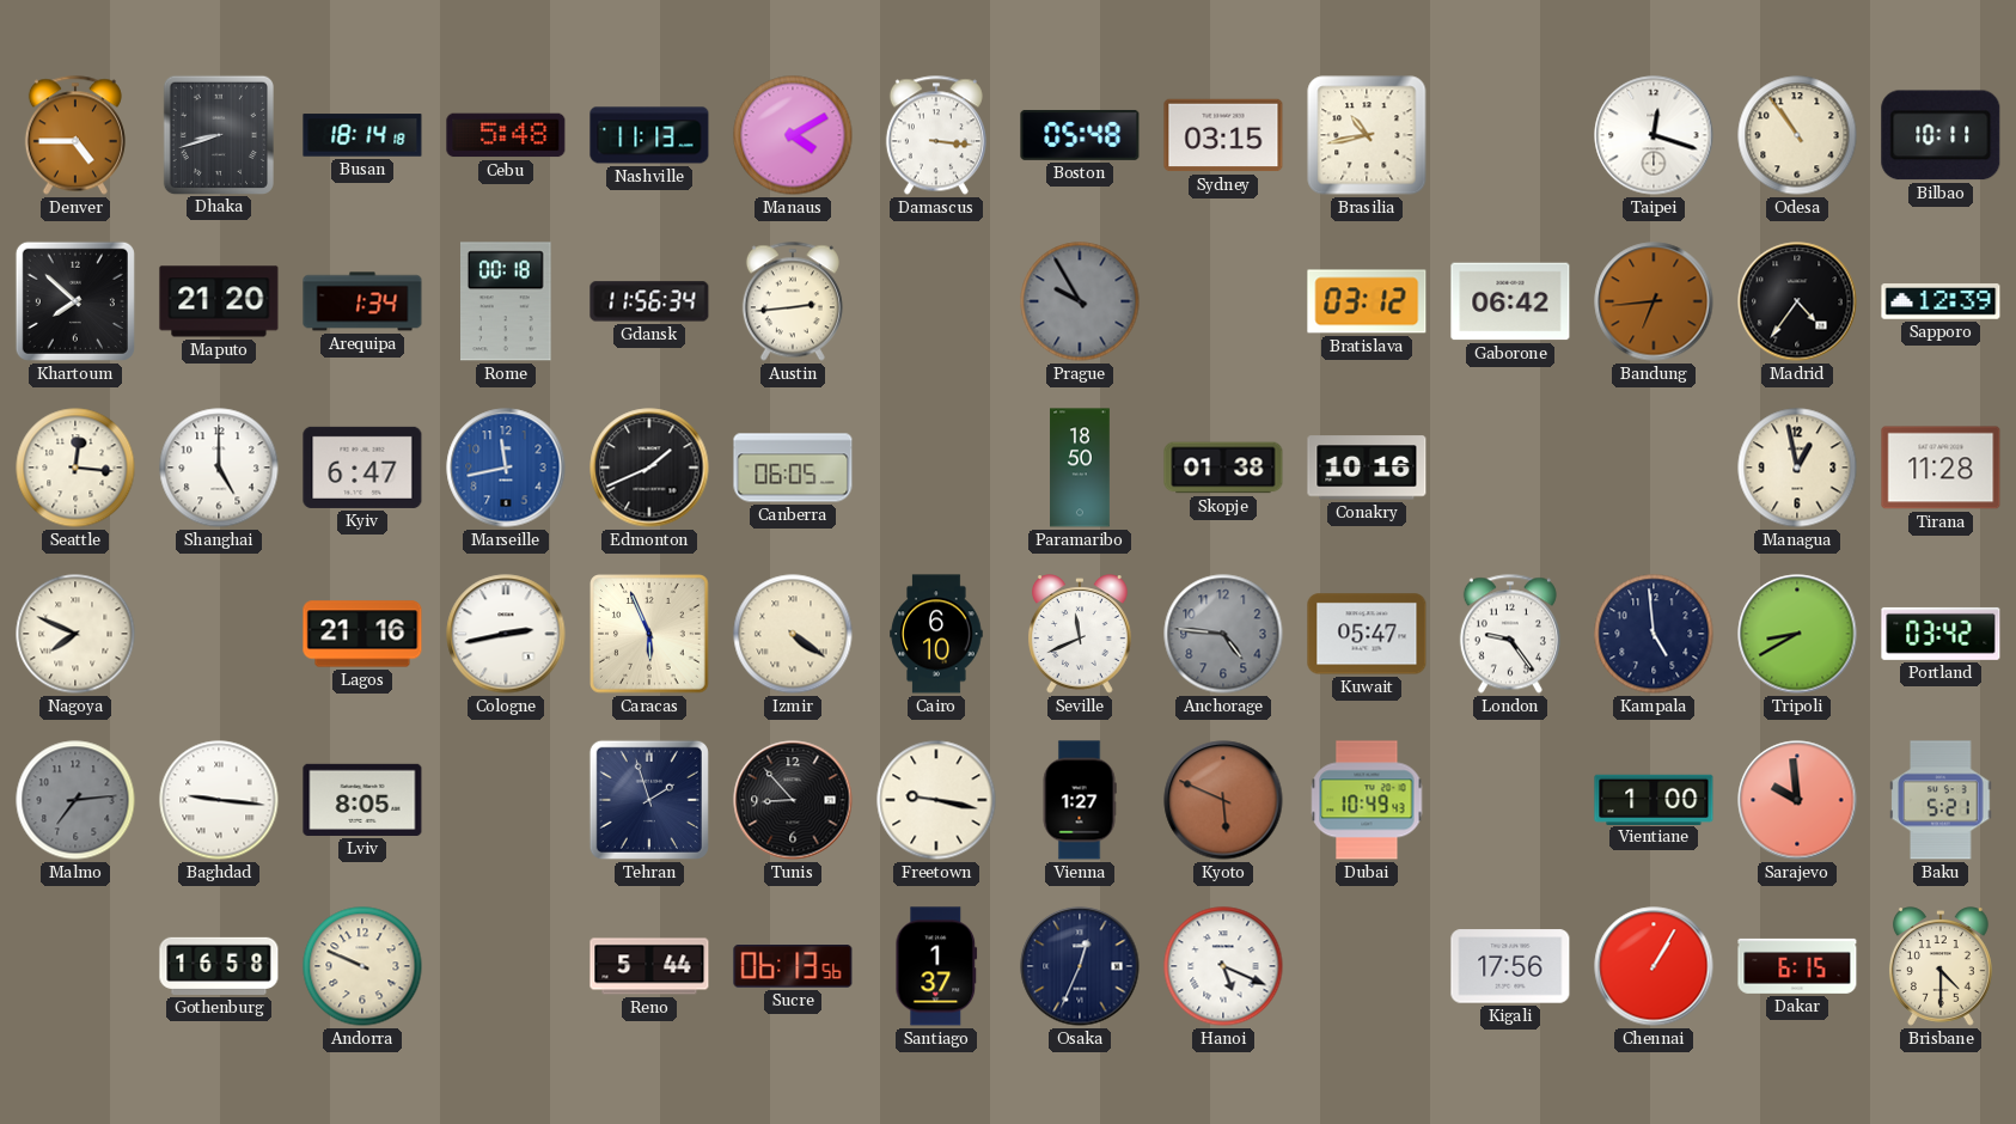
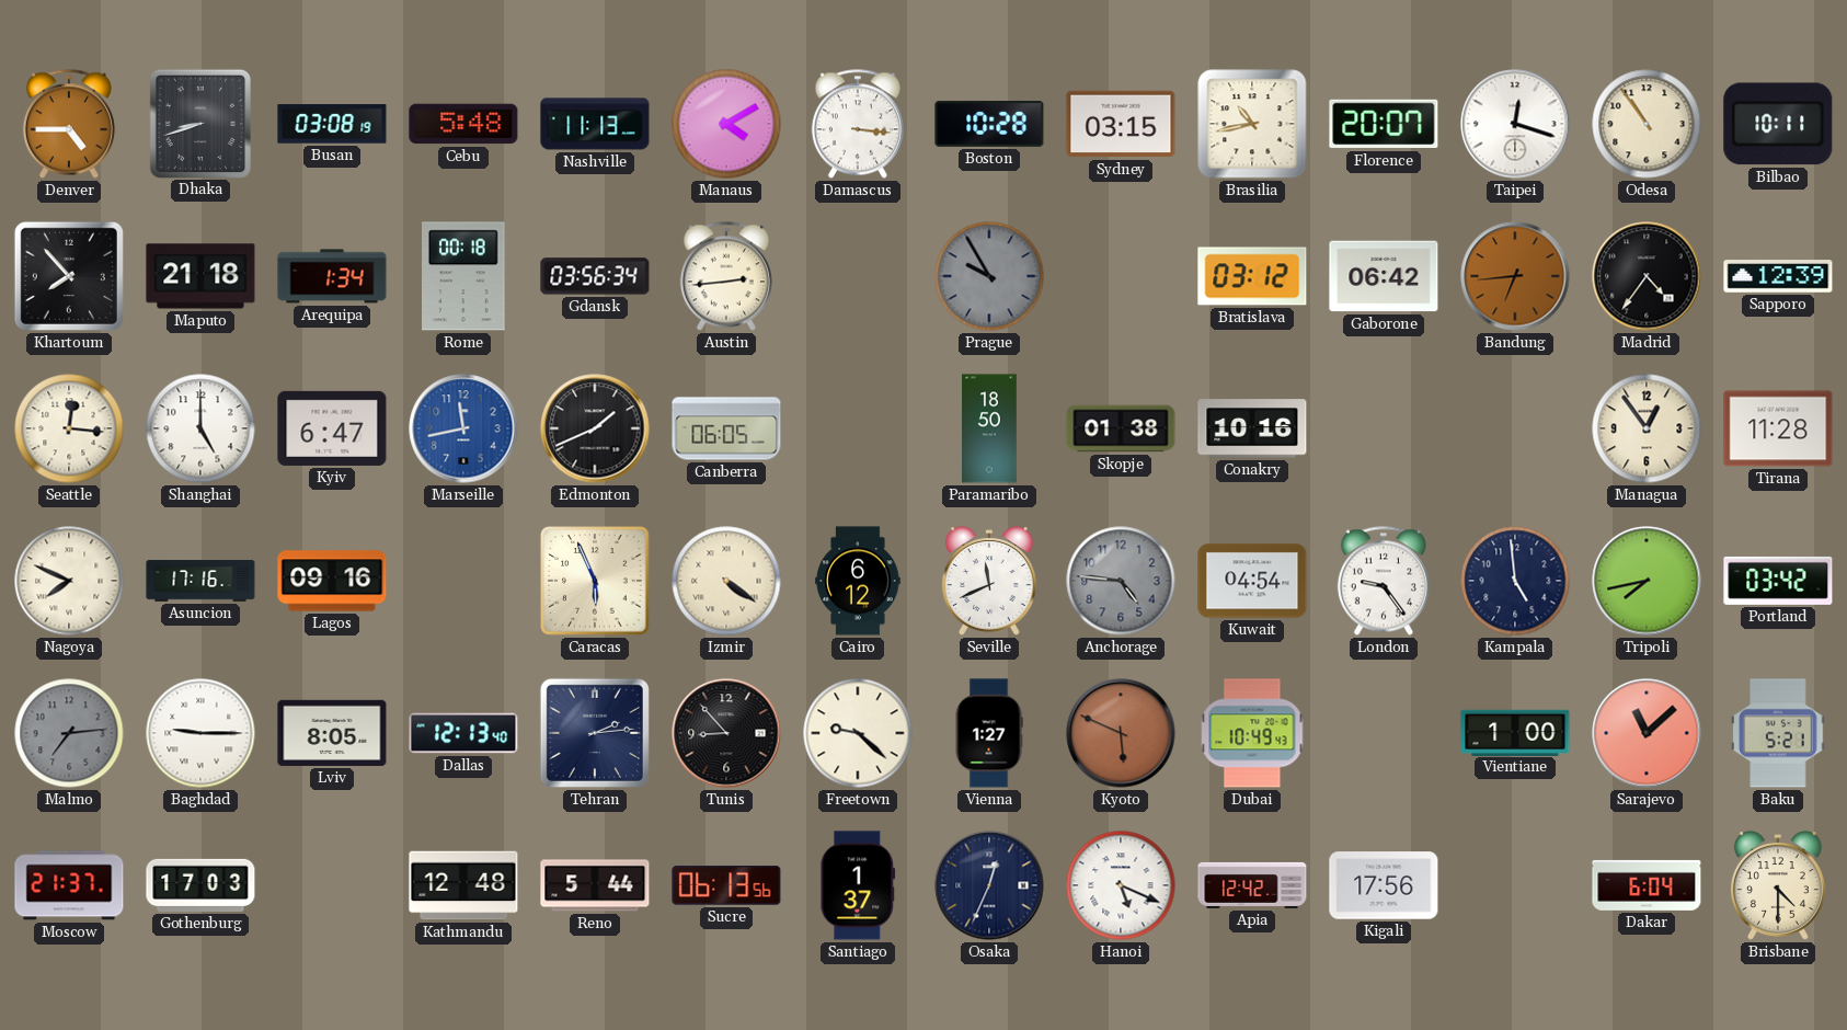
Busan: 18:14 -> 03:08 (332, 124)
Boston: 05:48 -> 10:28 (989, 124)
Florence: none -> 20:07 (1384, 124)
Khartoum: 7:52 -> 7:53 (69, 276)
Maputo: 21:20 -> 21:18 (200, 276)
Gdansk: 11:56 -> 03:56 (595, 276)
Managua: 12:58 -> 12:54 (1647, 428)
Asuncion: none -> 17:16 (200, 581)
Lagos: 21:16 -> 09:16 (332, 581)
Cologne: 2:43 -> none (506, 634)
Cairo: 6:10 -> 6:12 (858, 581)
Kuwait: 05:47 -> 04:54 (1252, 581)
Tripoli: 8:40 -> 7:43 (1647, 581)
Baghdad: 9:16 -> 9:15 (200, 733)
Dallas: none -> 12:13 (463, 733)
Tehran: 1:57 -> 2:14 (595, 733)
Freetown: 9:17 -> 9:22 (858, 733)
Sarajevo: 9:59 -> 11:08 (1647, 733)
Moscow: none -> 21:37 (69, 885)
Gothenburg: 16:58 -> 17:03 (200, 885)
Andorra: 9:49 -> none (362, 966)
Kathmandu: none -> 12:48 (463, 885)
Apia: none -> 12:42 (1252, 885)
Chennai: 1:05 -> none (1654, 966)
Dakar: 6:15 -> 6:04 (1647, 885)
